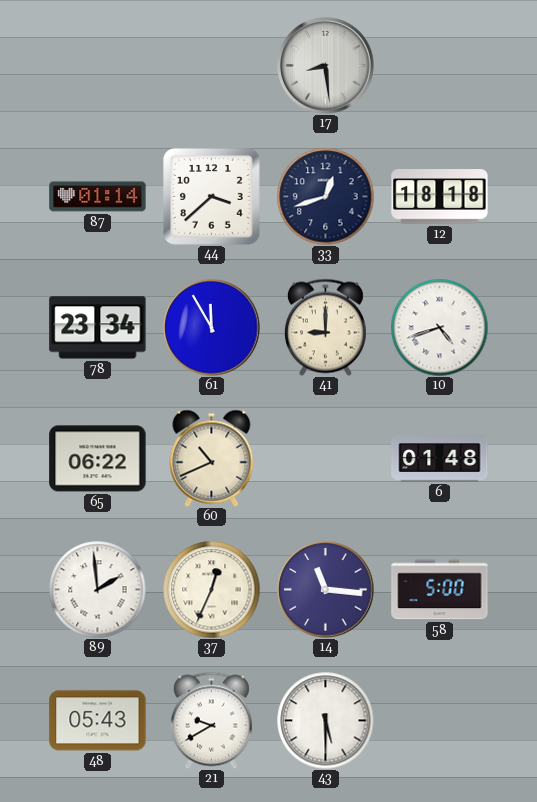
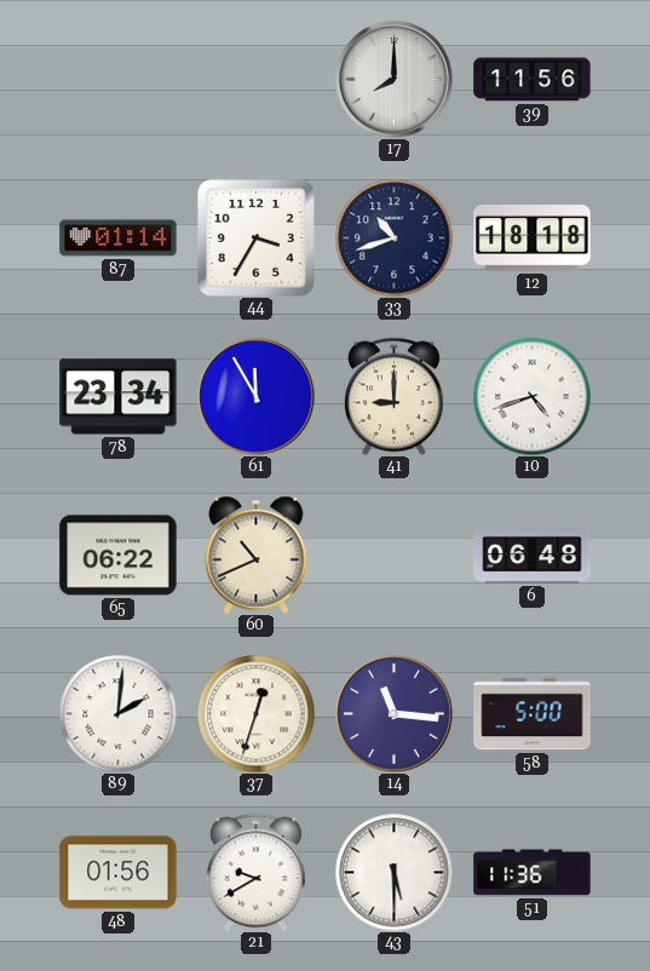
17: 8:29 -> 8:00 (395, 80)
39: none -> 11:56 (533, 80)
44: 3:38 -> 3:35 (257, 239)
33: 12:42 -> 10:42 (393, 237)
6: 01:48 -> 06:48 (533, 556)
89: 1:59 -> 2:01 (117, 713)
37: 12:34 -> 12:33 (255, 713)
48: 05:43 -> 01:56 (119, 873)
51: none -> 11:36 (533, 873)
